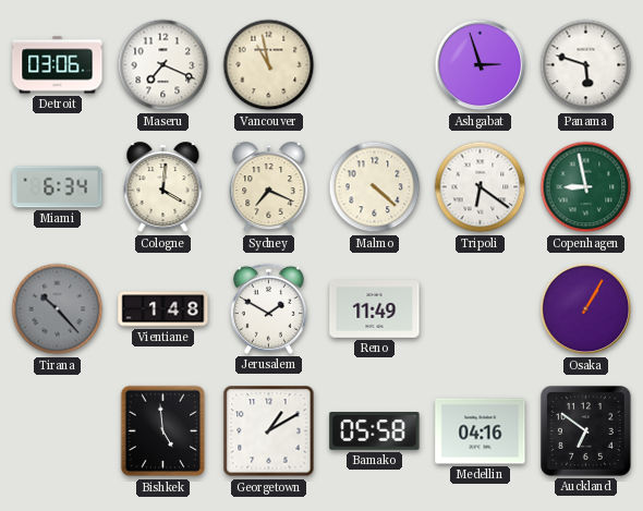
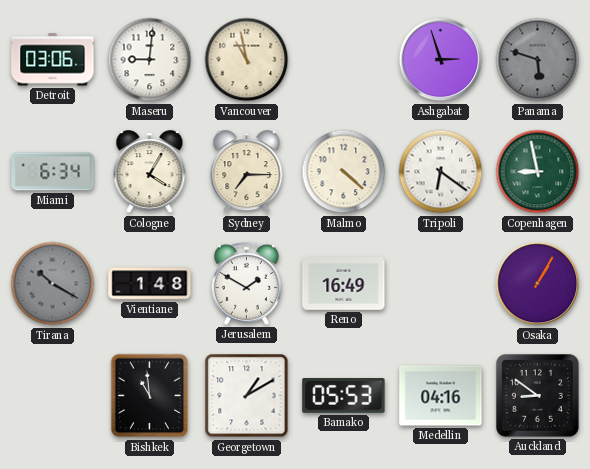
Maseru: 7:19 -> 9:01 (150, 60)
Panama dial: white -> grey (538, 60)
Cologne: 4:01 -> 4:05 (150, 172)
Sydney: 7:19 -> 7:15 (247, 172)
Tirana: 10:23 -> 10:20 (53, 284)
Reno: 11:49 -> 16:49 (344, 284)
Bishkek: 4:59 -> 10:59 (150, 396)
Bamako: 05:58 -> 05:53 (344, 396)
Auckland: 6:51 -> 8:51 (538, 396)
